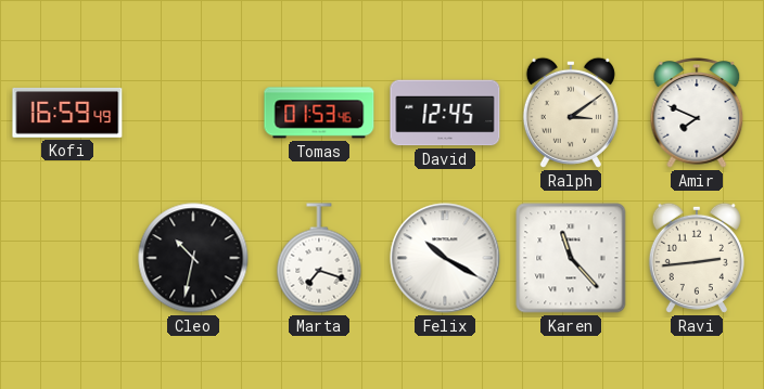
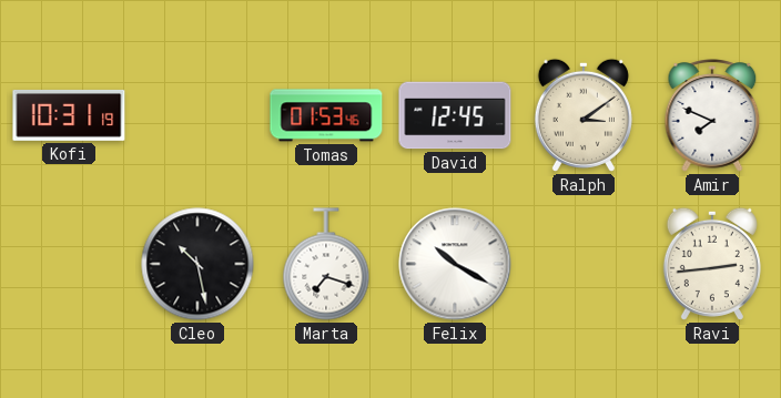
Kofi: 16:59 -> 10:31 (69, 115)
Cleo: 10:32 -> 10:28 (197, 264)
Karen: 11:23 -> none (571, 258)
